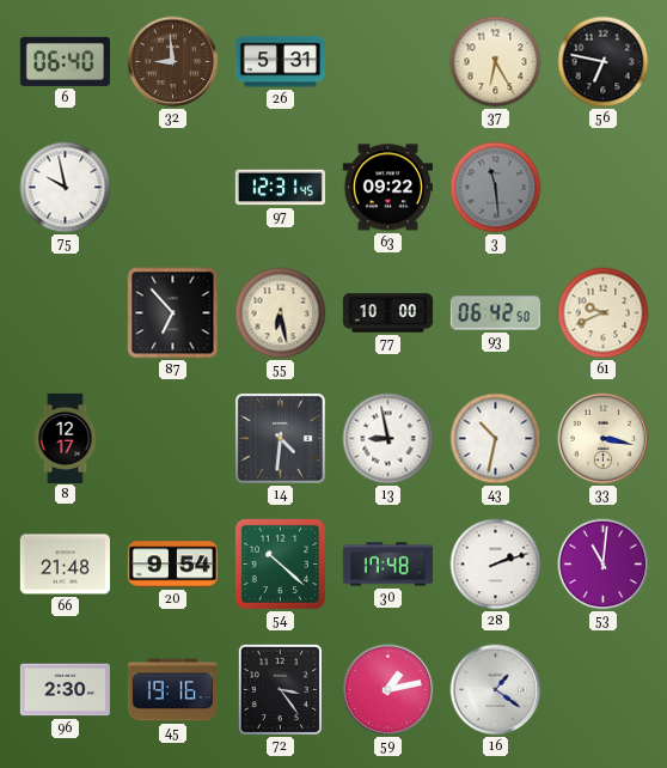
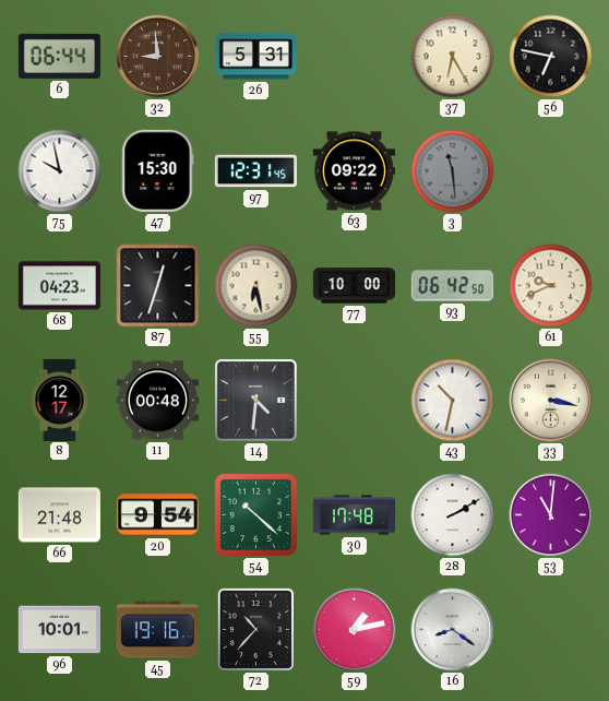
6: 06:40 -> 06:44 (59, 56)
47: none -> 15:30 (158, 170)
68: none -> 04:23 (59, 286)
87: 6:53 -> 12:33 (158, 286)
11: none -> 00:48 (157, 401)
13: 8:58 -> none (388, 439)
28: 2:12 -> 2:10 (453, 515)
96: 2:30 -> 10:01 (59, 630)
72: 3:24 -> 10:37 (255, 629)
16: 1:21 -> 8:21 (453, 630)
